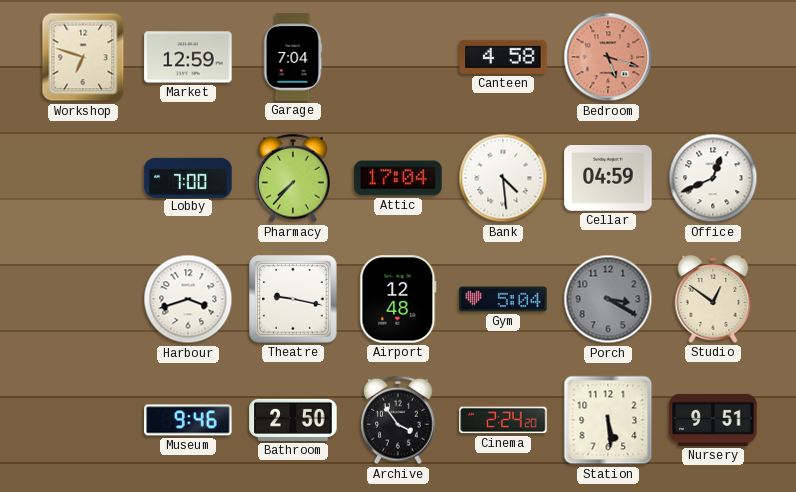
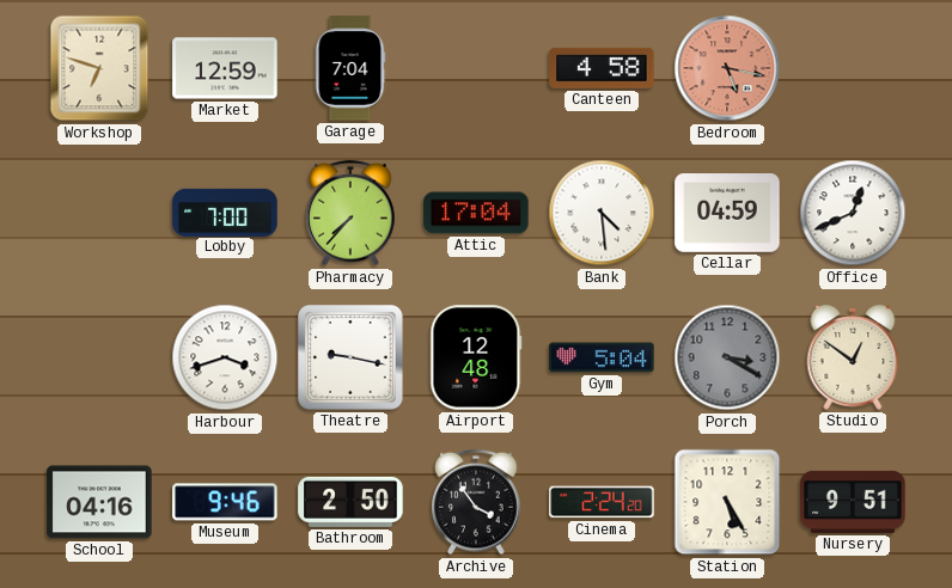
Bedroom: 5:18 -> 5:17 (727, 68)
School: none -> 04:16 (99, 502)
Station: 5:29 -> 5:25 (727, 502)
